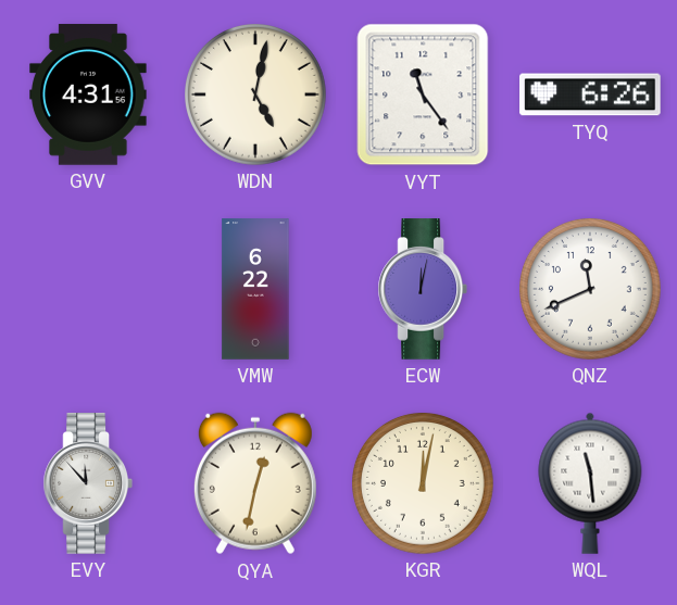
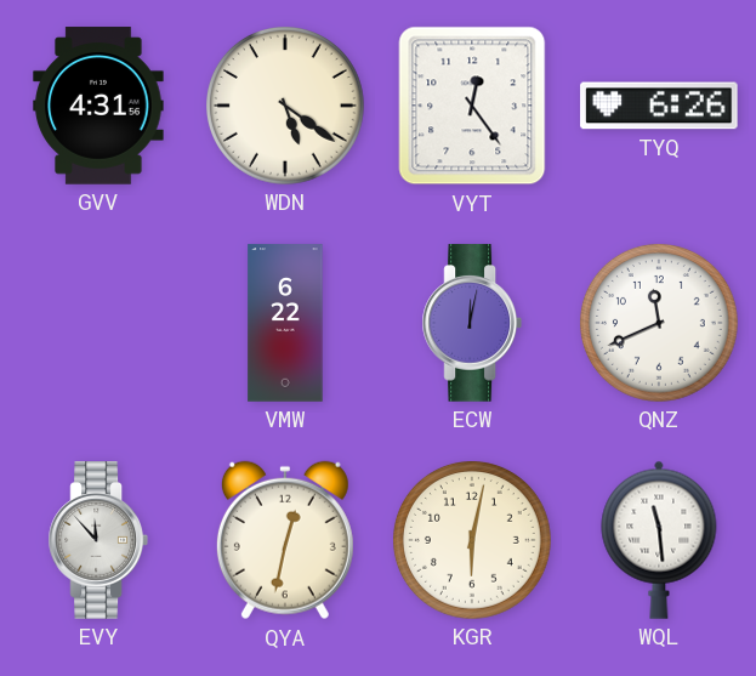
WDN: 5:02 -> 5:21 (286, 107)
VYT: 11:24 -> 12:24 (472, 106)
KGR: 12:02 -> 6:02 (473, 541)
